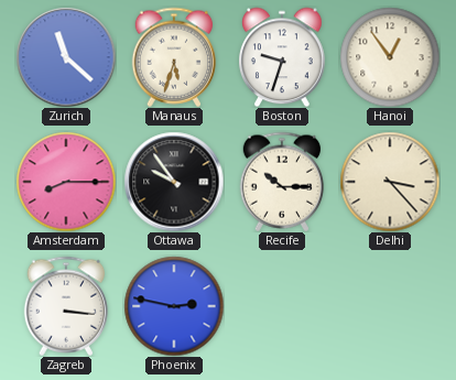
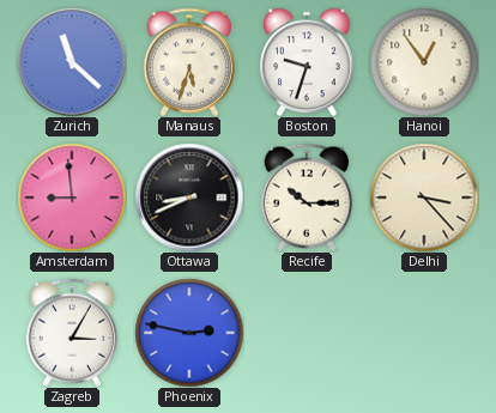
Amsterdam: 8:15 -> 8:59 (72, 198)
Ottawa: 9:54 -> 8:41 (189, 198)
Zagreb: 3:16 -> 3:05 (72, 333)
